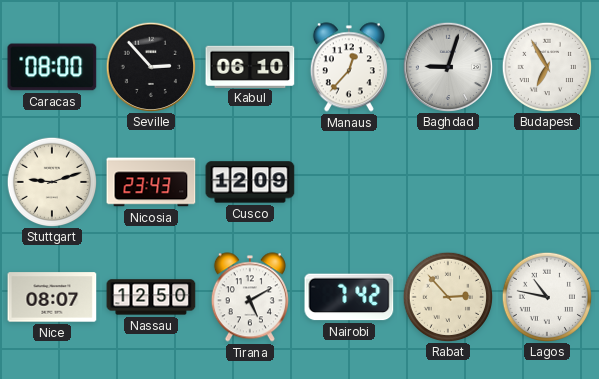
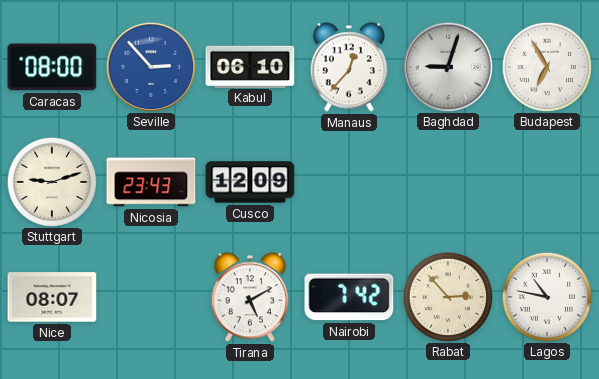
Seville dial: black -> blue (150, 66)
Nassau: 12:50 -> none (151, 297)
